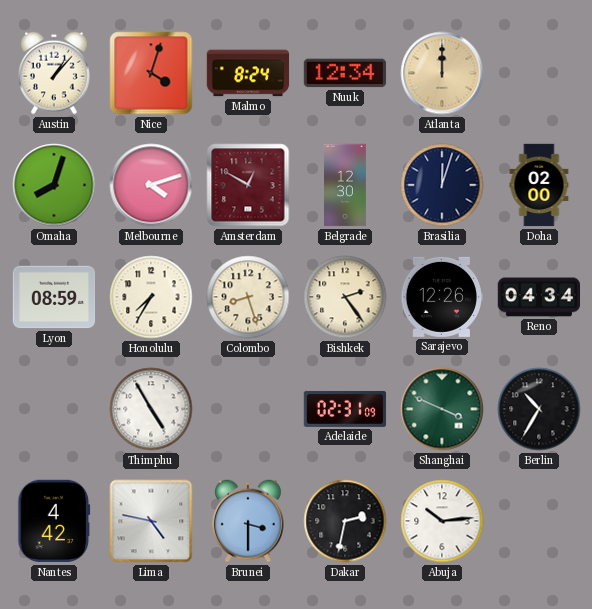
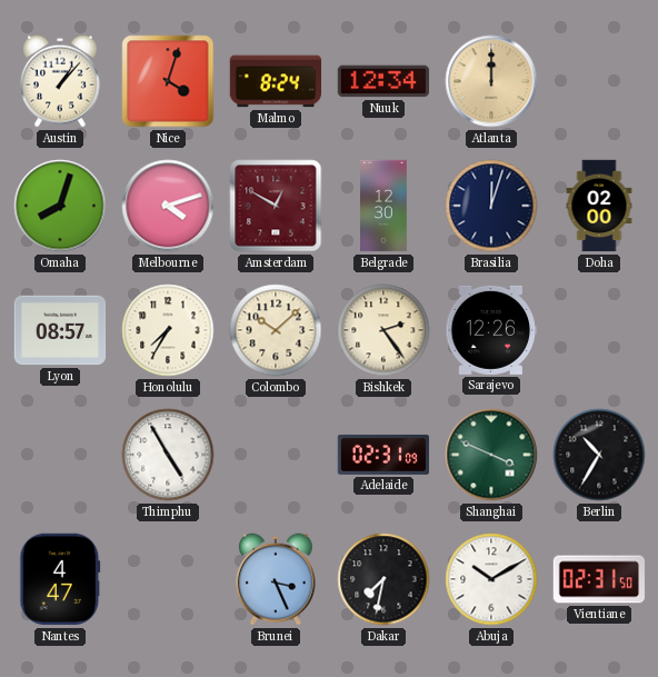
Lyon: 08:59 -> 08:57 (60, 330)
Colombo: 8:27 -> 10:08 (276, 330)
Reno: 04:34 -> none (539, 297)
Nantes: 4:42 -> 4:47 (60, 579)
Lima: 4:47 -> none (151, 521)
Brunei: 3:30 -> 3:26 (277, 579)
Dakar: 2:32 -> 7:32 (383, 579)
Abuja: 10:14 -> 10:10 (491, 579)
Vientiane: none -> 02:31 (599, 579)
